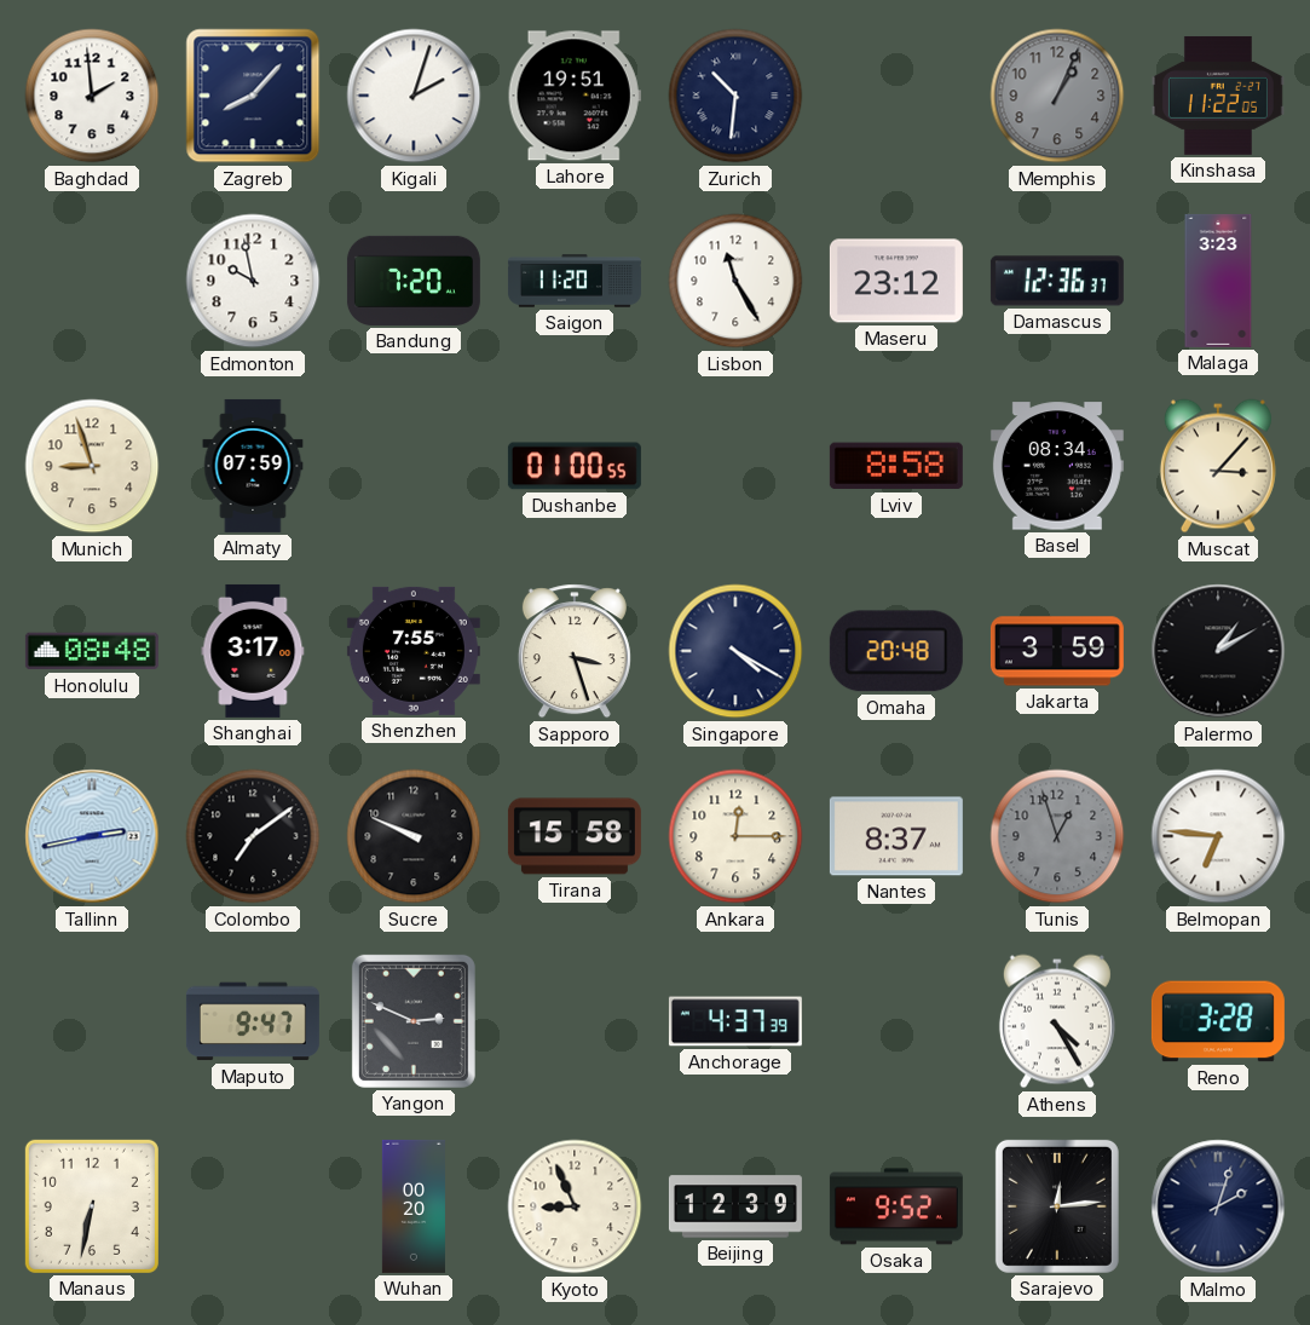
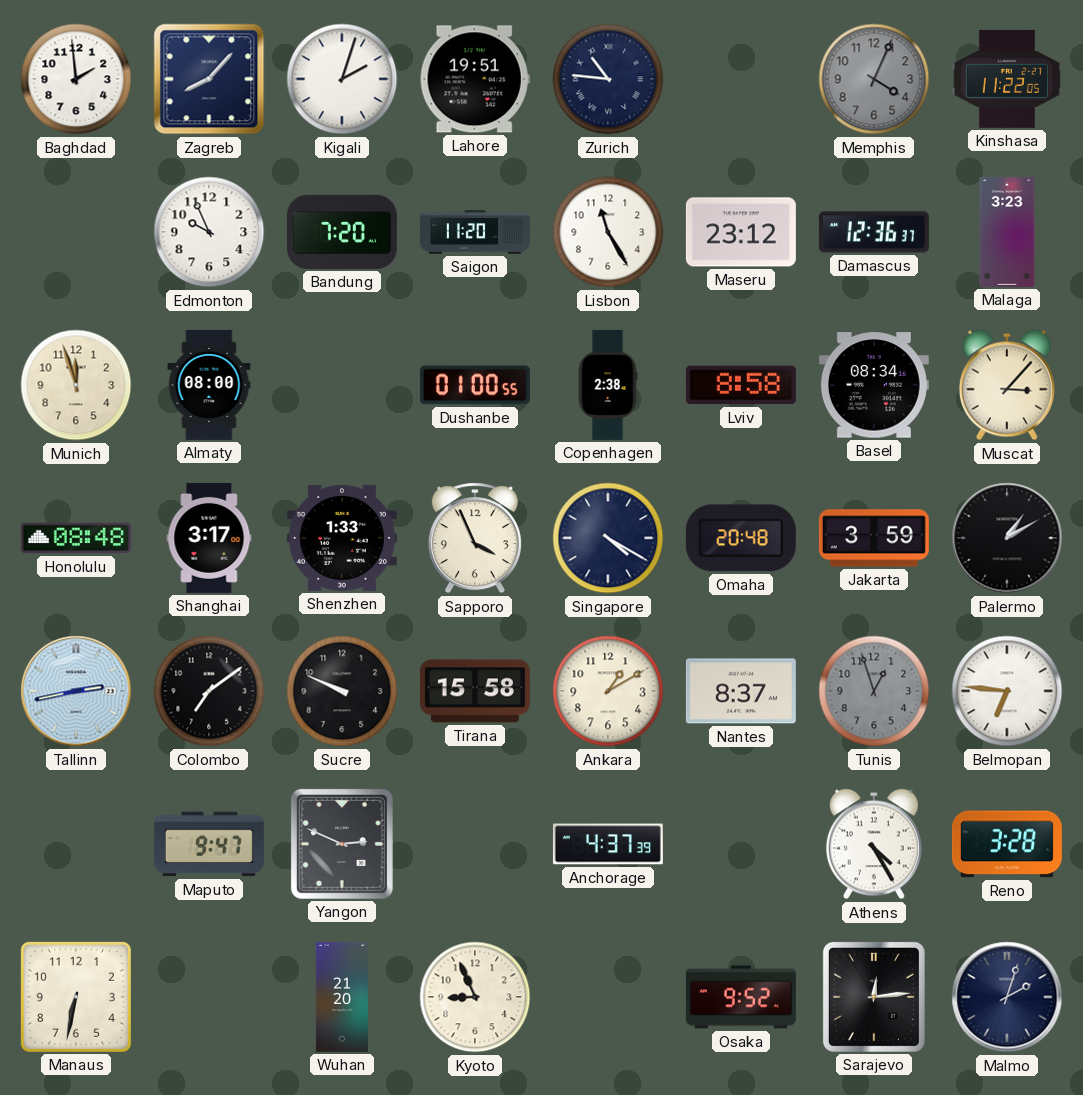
Zurich: 10:31 -> 10:46 (608, 79)
Memphis: 1:04 -> 4:04 (874, 79)
Edmonton: 9:58 -> 9:56 (209, 232)
Munich: 8:57 -> 11:57 (76, 385)
Almaty: 07:59 -> 08:00 (209, 385)
Copenhagen: none -> 2:38 (608, 385)
Shenzhen: 7:55 -> 1:33 (342, 538)
Sapporo: 3:27 -> 3:56 (475, 538)
Ankara: 12:15 -> 1:10 (608, 691)
Wuhan: 00:20 -> 21:20 (342, 997)
Beijing: 12:39 -> none (735, 1206)
